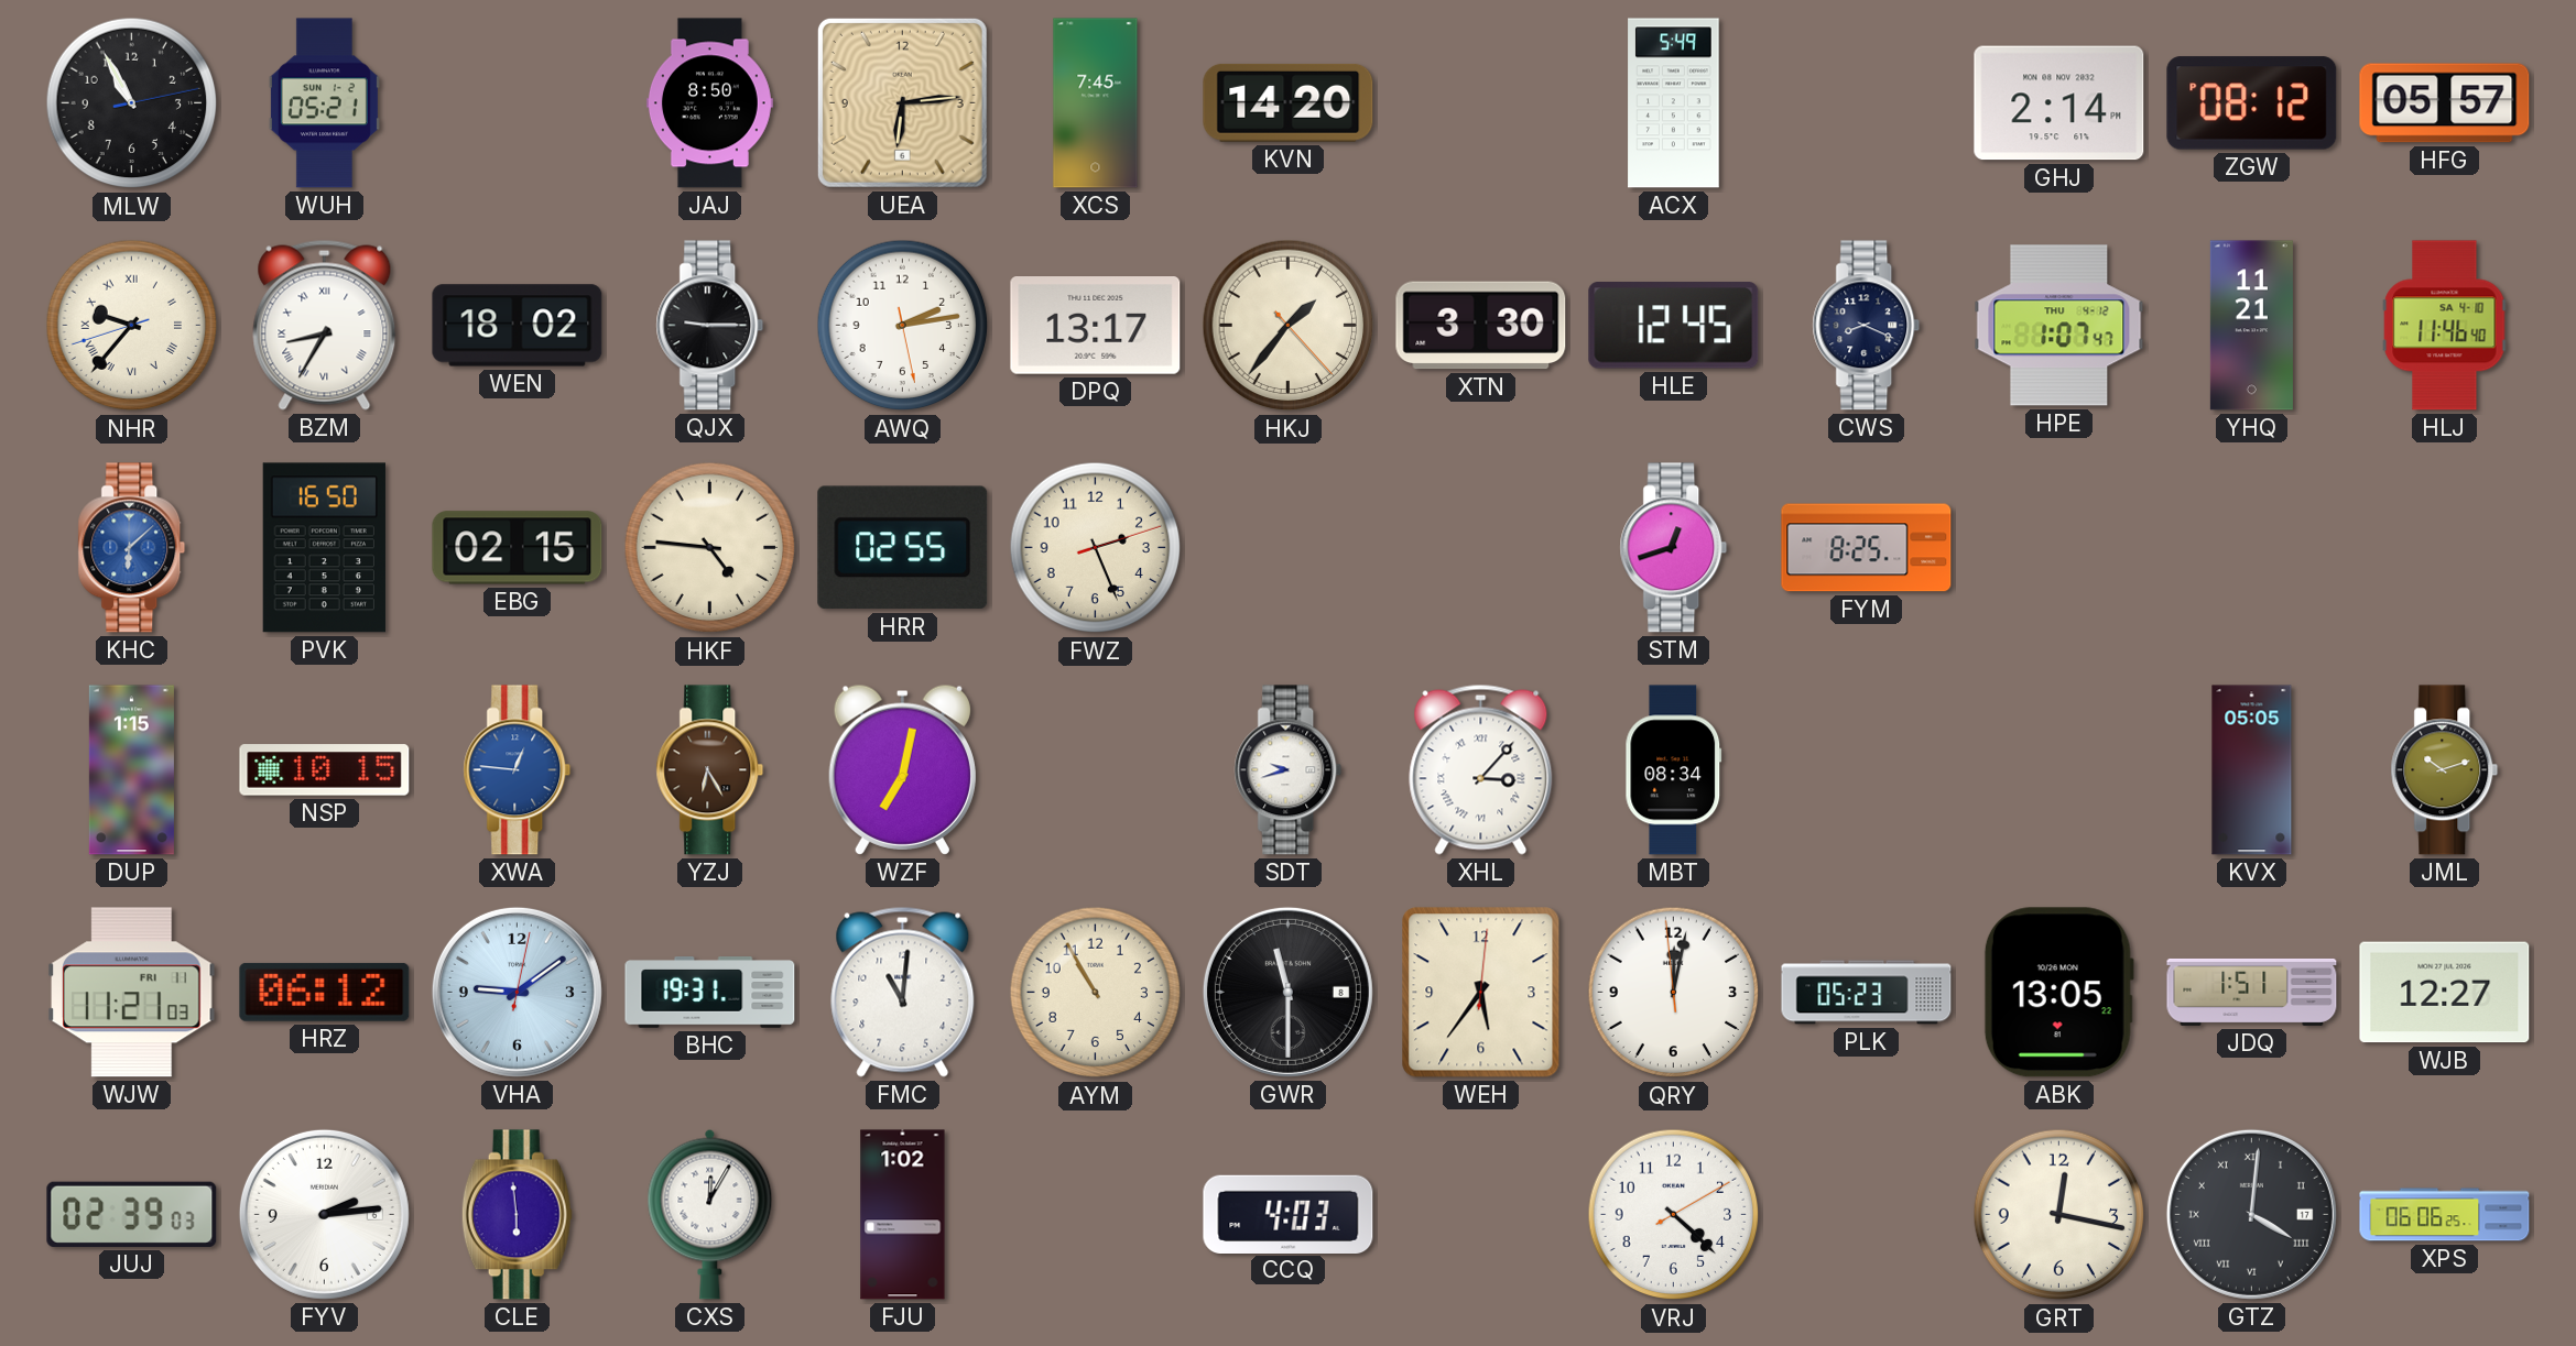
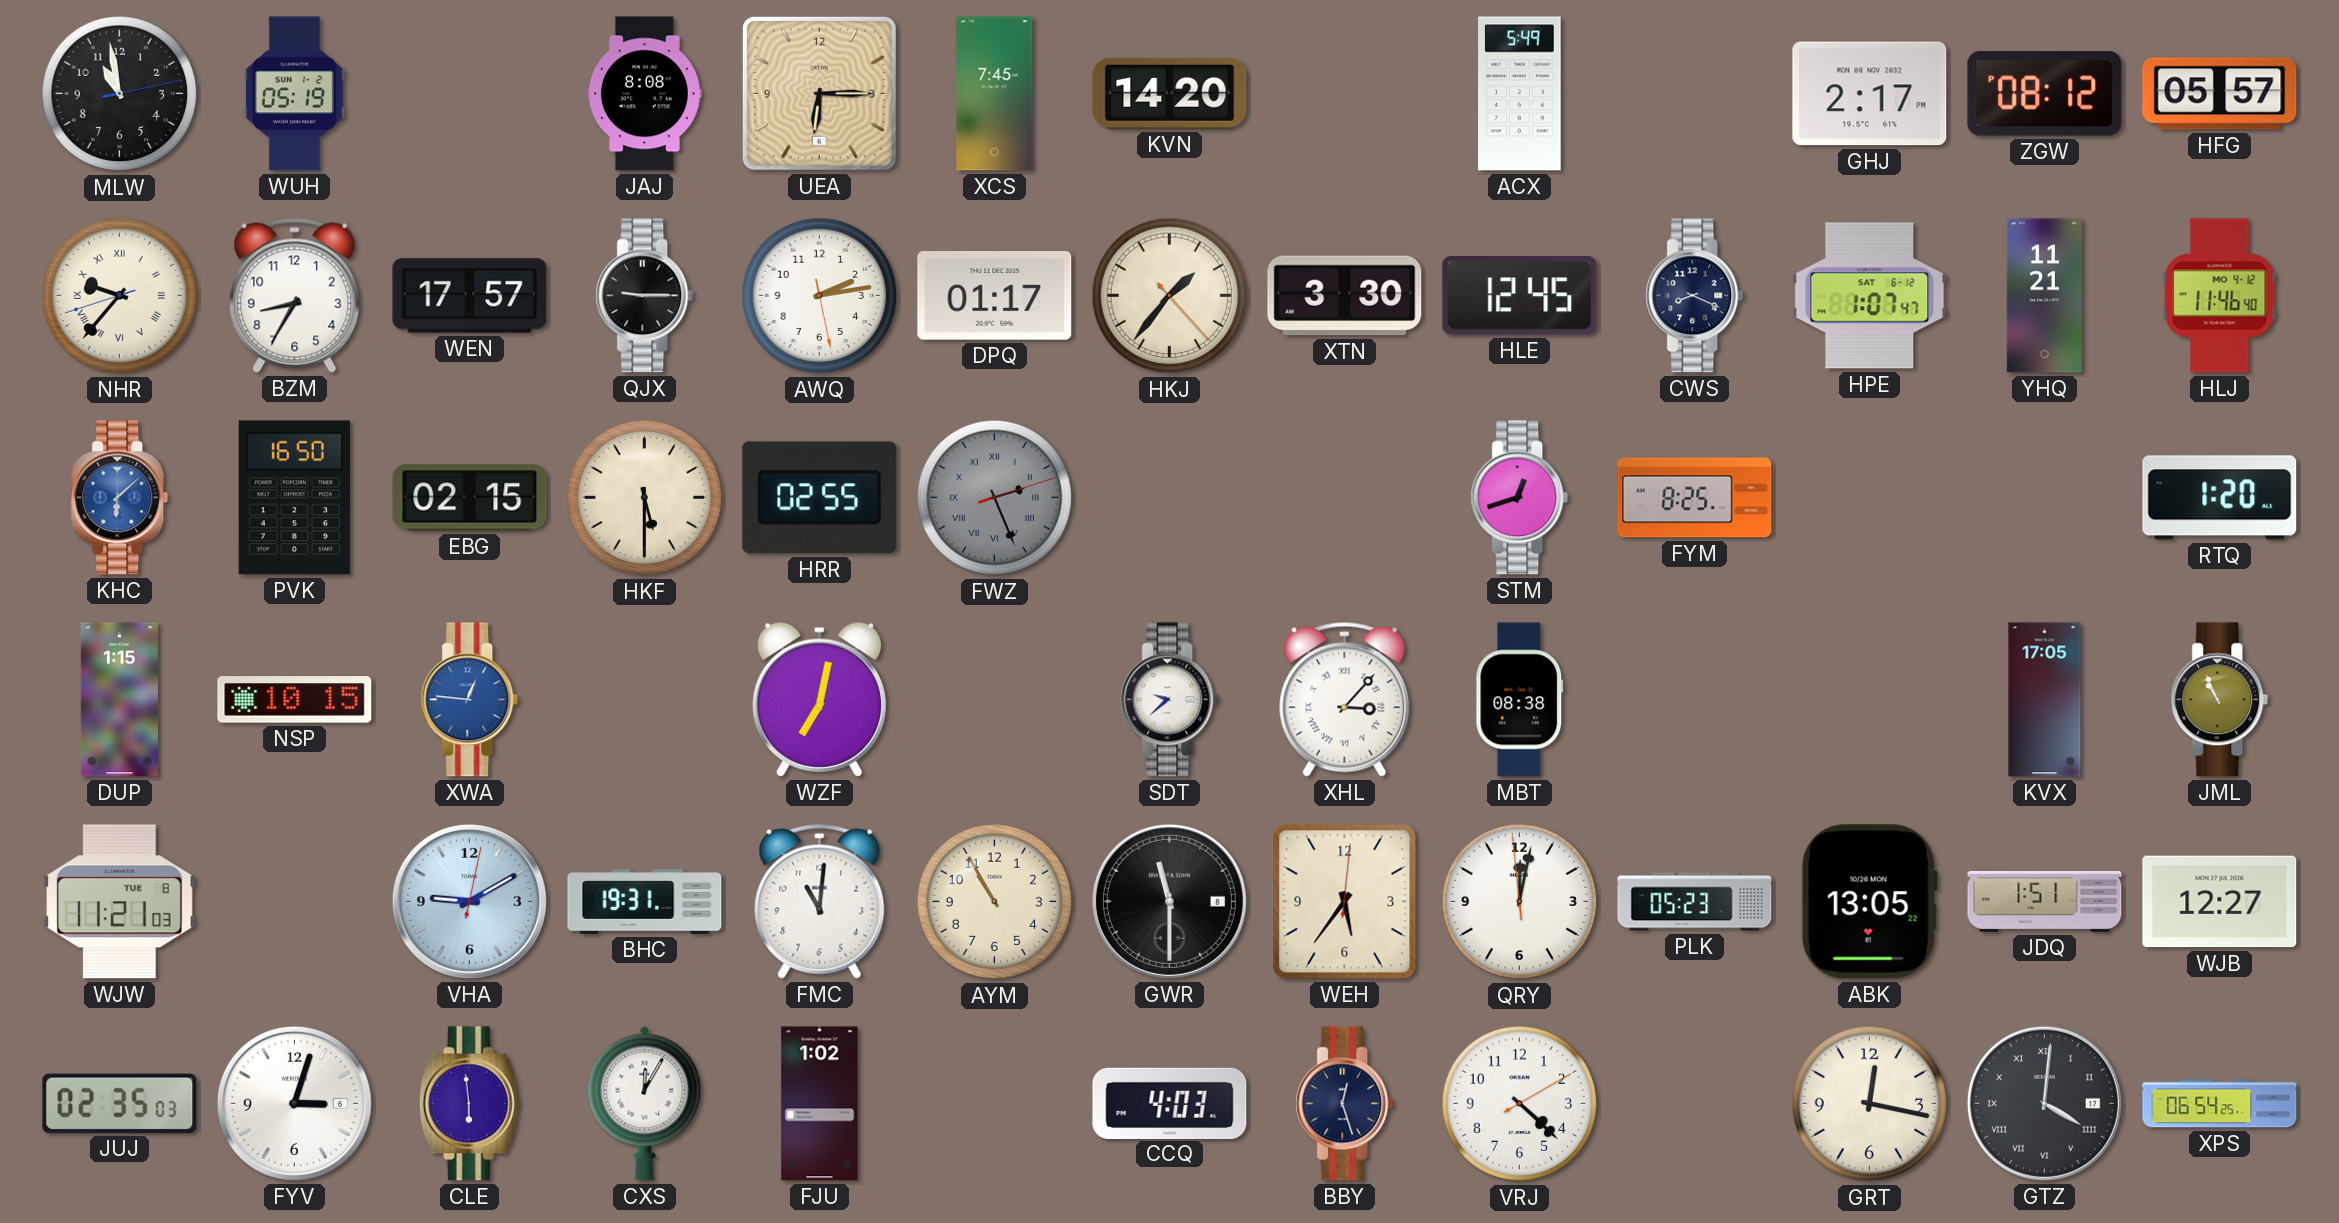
MLW: 10:55 -> 10:58 (120, 94)
WUH: 05:21 -> 05:19 (294, 94)
JAJ: 8:50 -> 8:08 (644, 94)
UEA: 6:14 -> 6:15 (819, 93)
GHJ: 2:14 -> 2:17 (1870, 94)
BZM numerals: Roman -> Arabic (295, 295)
WEN: 18:02 -> 17:57 (470, 296)
DPQ: 13:17 -> 01:17 (995, 296)
HPE date: THU 4-12 -> SAT 6-12 (1870, 296)
HLJ date: SA 4-10 -> MO 4-12 (2220, 296)
HKF: 4:46 -> 5:30 (645, 498)
FWZ dial: cream -> grey (995, 498)
FWZ numerals: Arabic -> Roman (995, 498)
RTQ: none -> 1:20 (2220, 498)
YZJ: 6:25 -> none (710, 770)
SDT: 9:42 -> 9:38 (1170, 700)
MBT: 08:34 -> 08:38 (1520, 700)
KVX: 05:05 -> 17:05 (2045, 700)
JML: 10:12 -> 10:56 (2220, 700)
WJW date: FRI 11 -> TUE 8 (120, 902)
HRZ: 06:12 -> none (325, 992)
VHA: 9:09 -> 9:10 (469, 901)
JUJ: 02:39 -> 02:35 (120, 1103)
FYV: 2:14 -> 3:03 (294, 1103)
BBY: none -> 12:27 (1345, 1104)
XPS: 06:06 -> 06:54 (2220, 1104)
